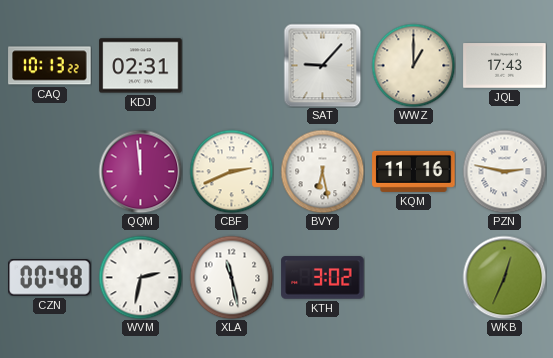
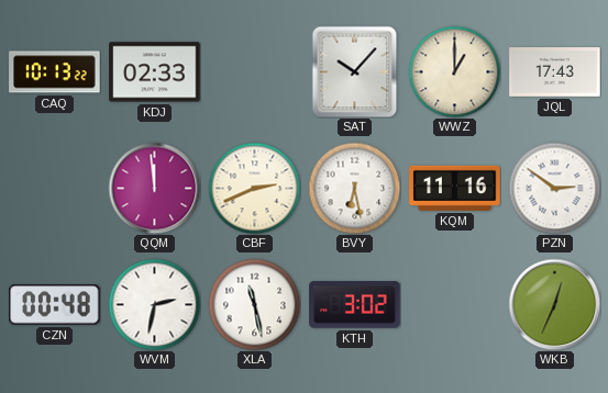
KDJ: 02:31 -> 02:33 (155, 72)
SAT: 9:07 -> 10:07 (355, 71)
PZN: 2:47 -> 2:51 (554, 188)
